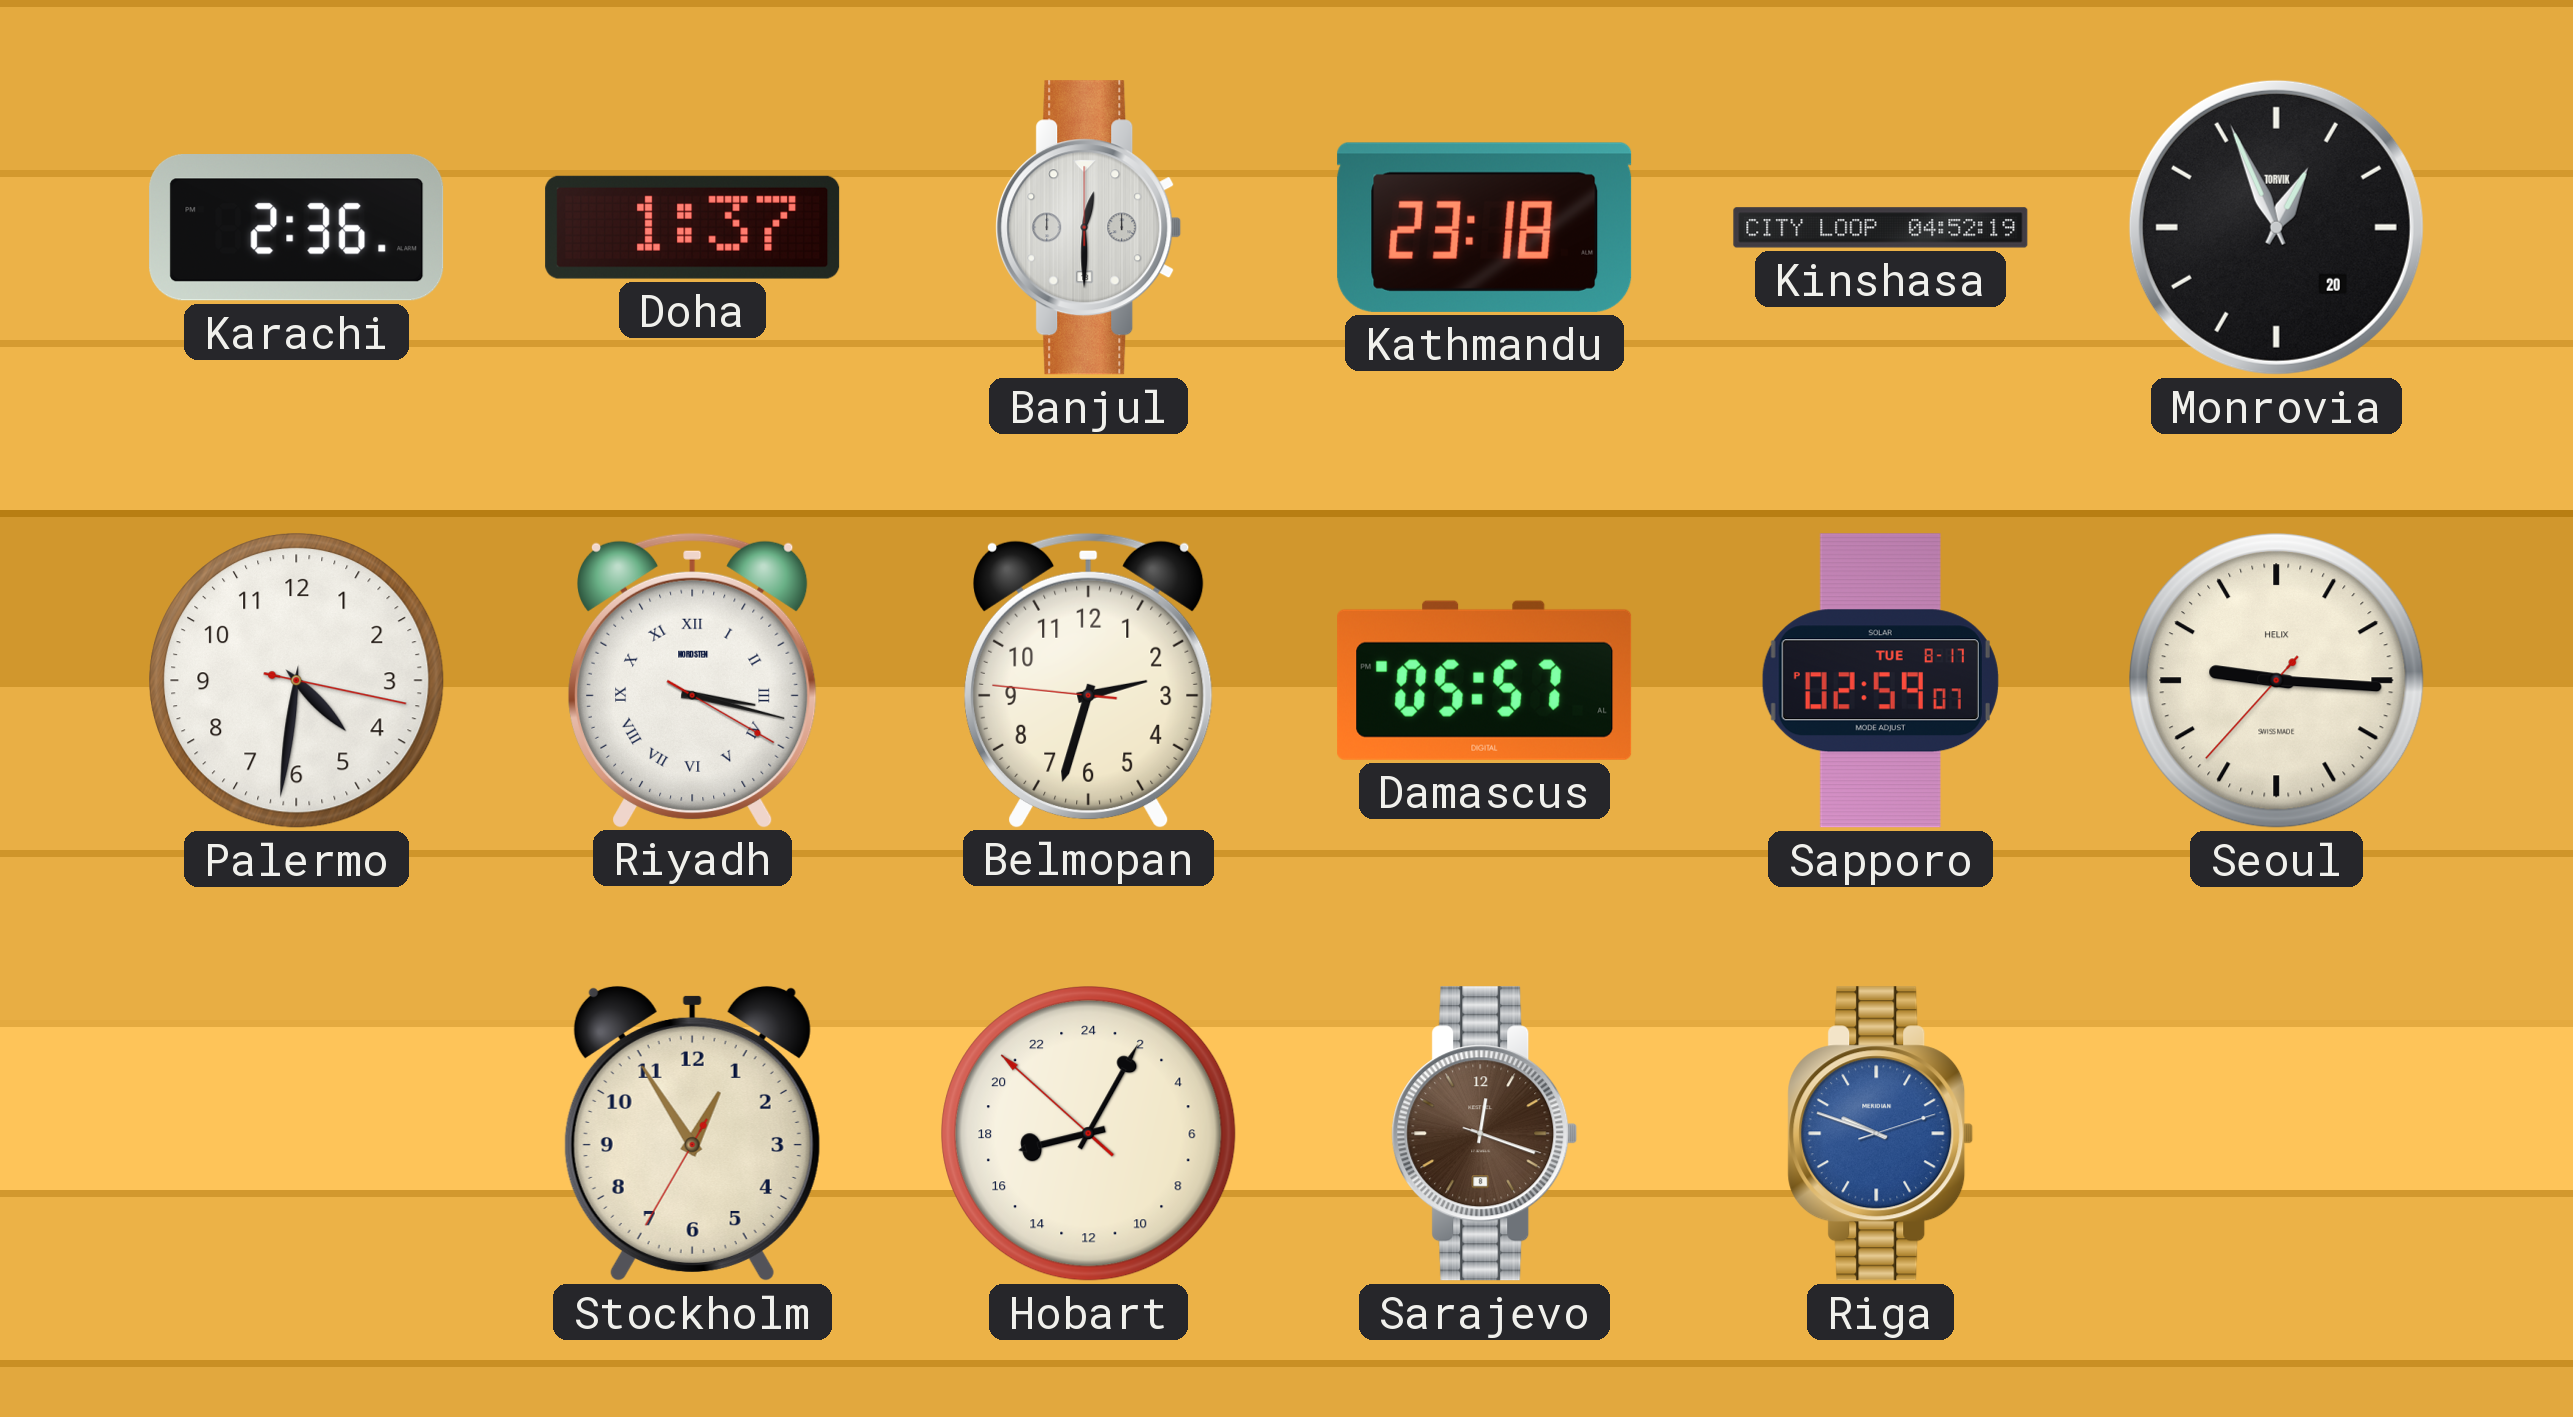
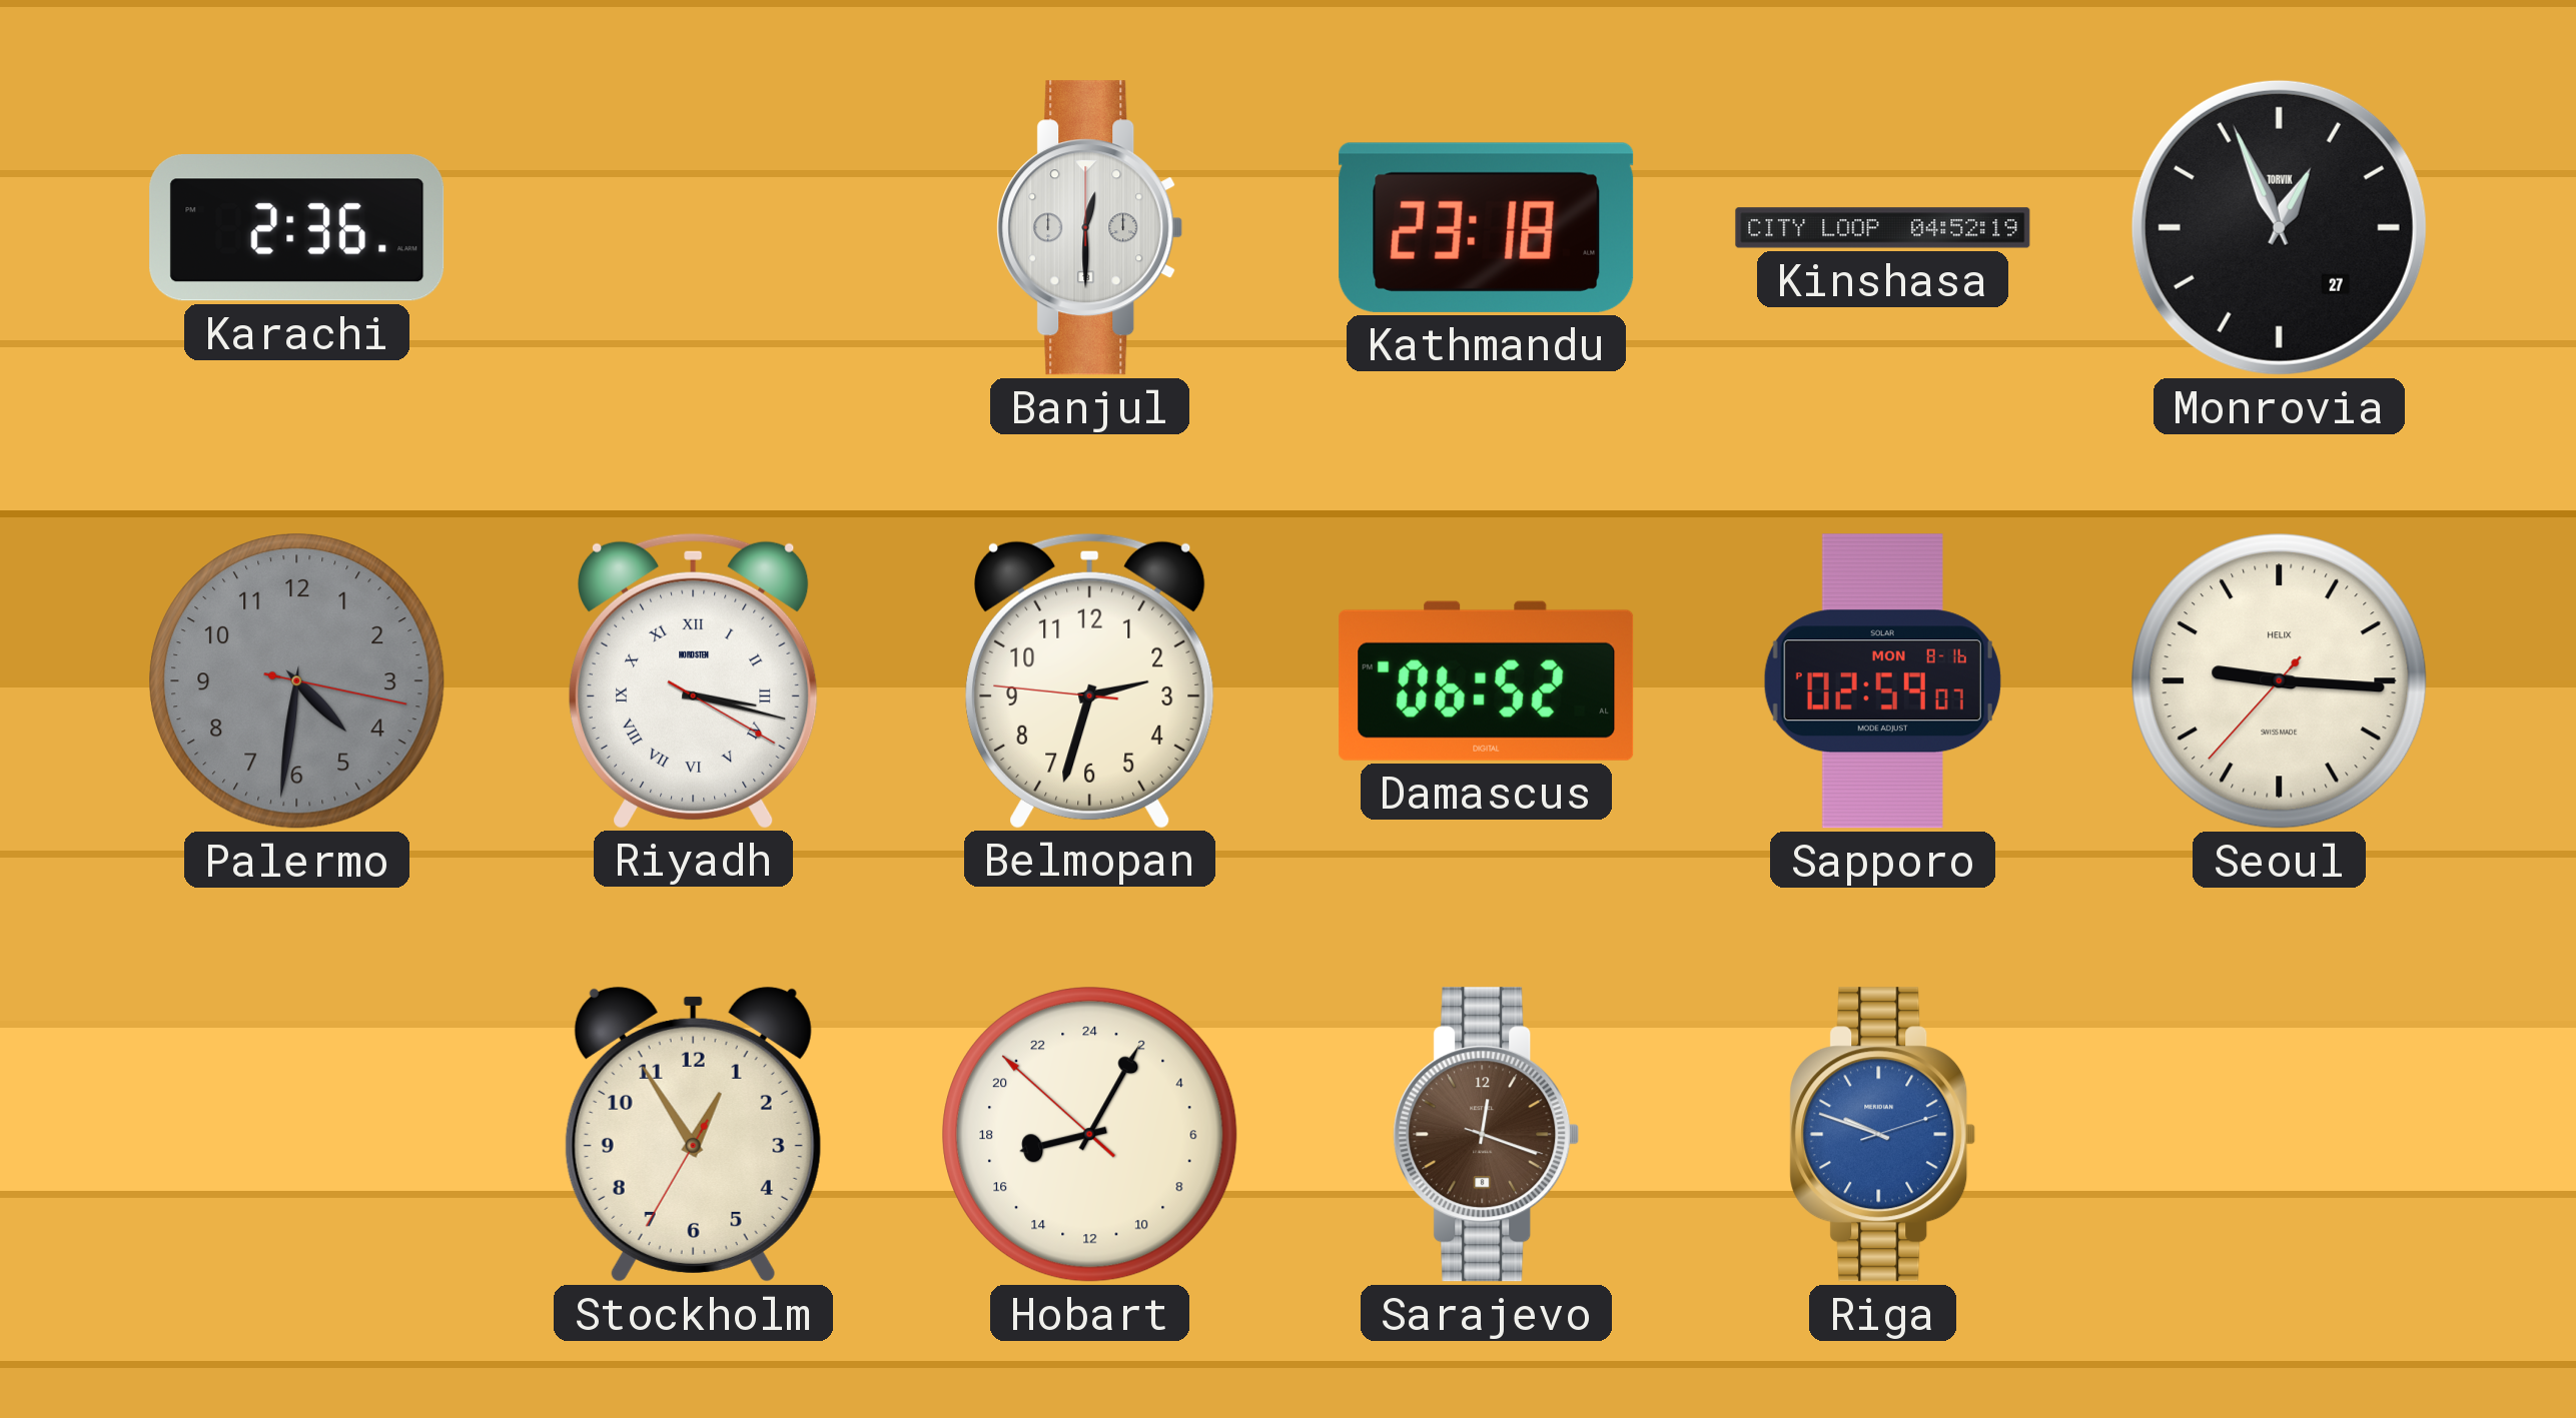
Doha: 1:37 -> none (693, 227)
Monrovia date: 20 -> 27 (2279, 227)
Palermo dial: white -> grey (297, 681)
Damascus: 05:57 -> 06:52 (1487, 680)
Sapporo date: TUE 8-17 -> MON 8-16 (1882, 681)
